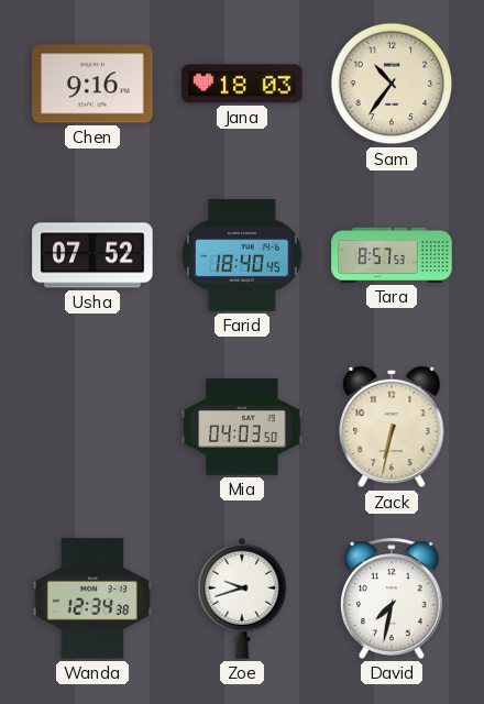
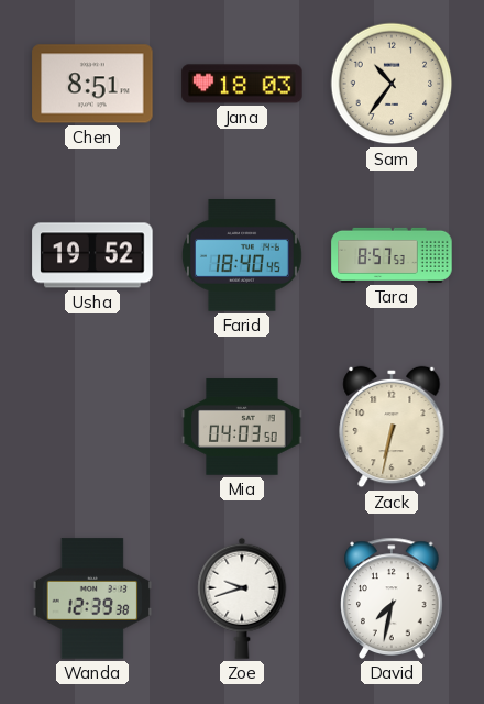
Chen: 9:16 -> 8:51 (92, 84)
Usha: 07:52 -> 19:52 (92, 255)
Wanda: 12:34 -> 12:39 (92, 598)
